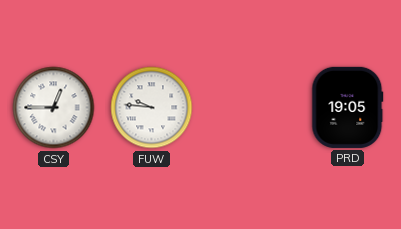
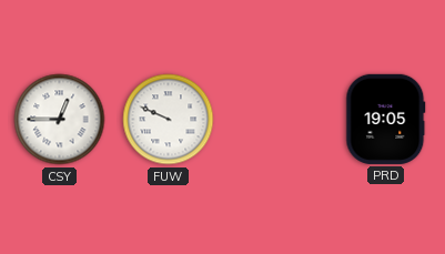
FUW: 9:46 -> 9:49 (169, 120)
